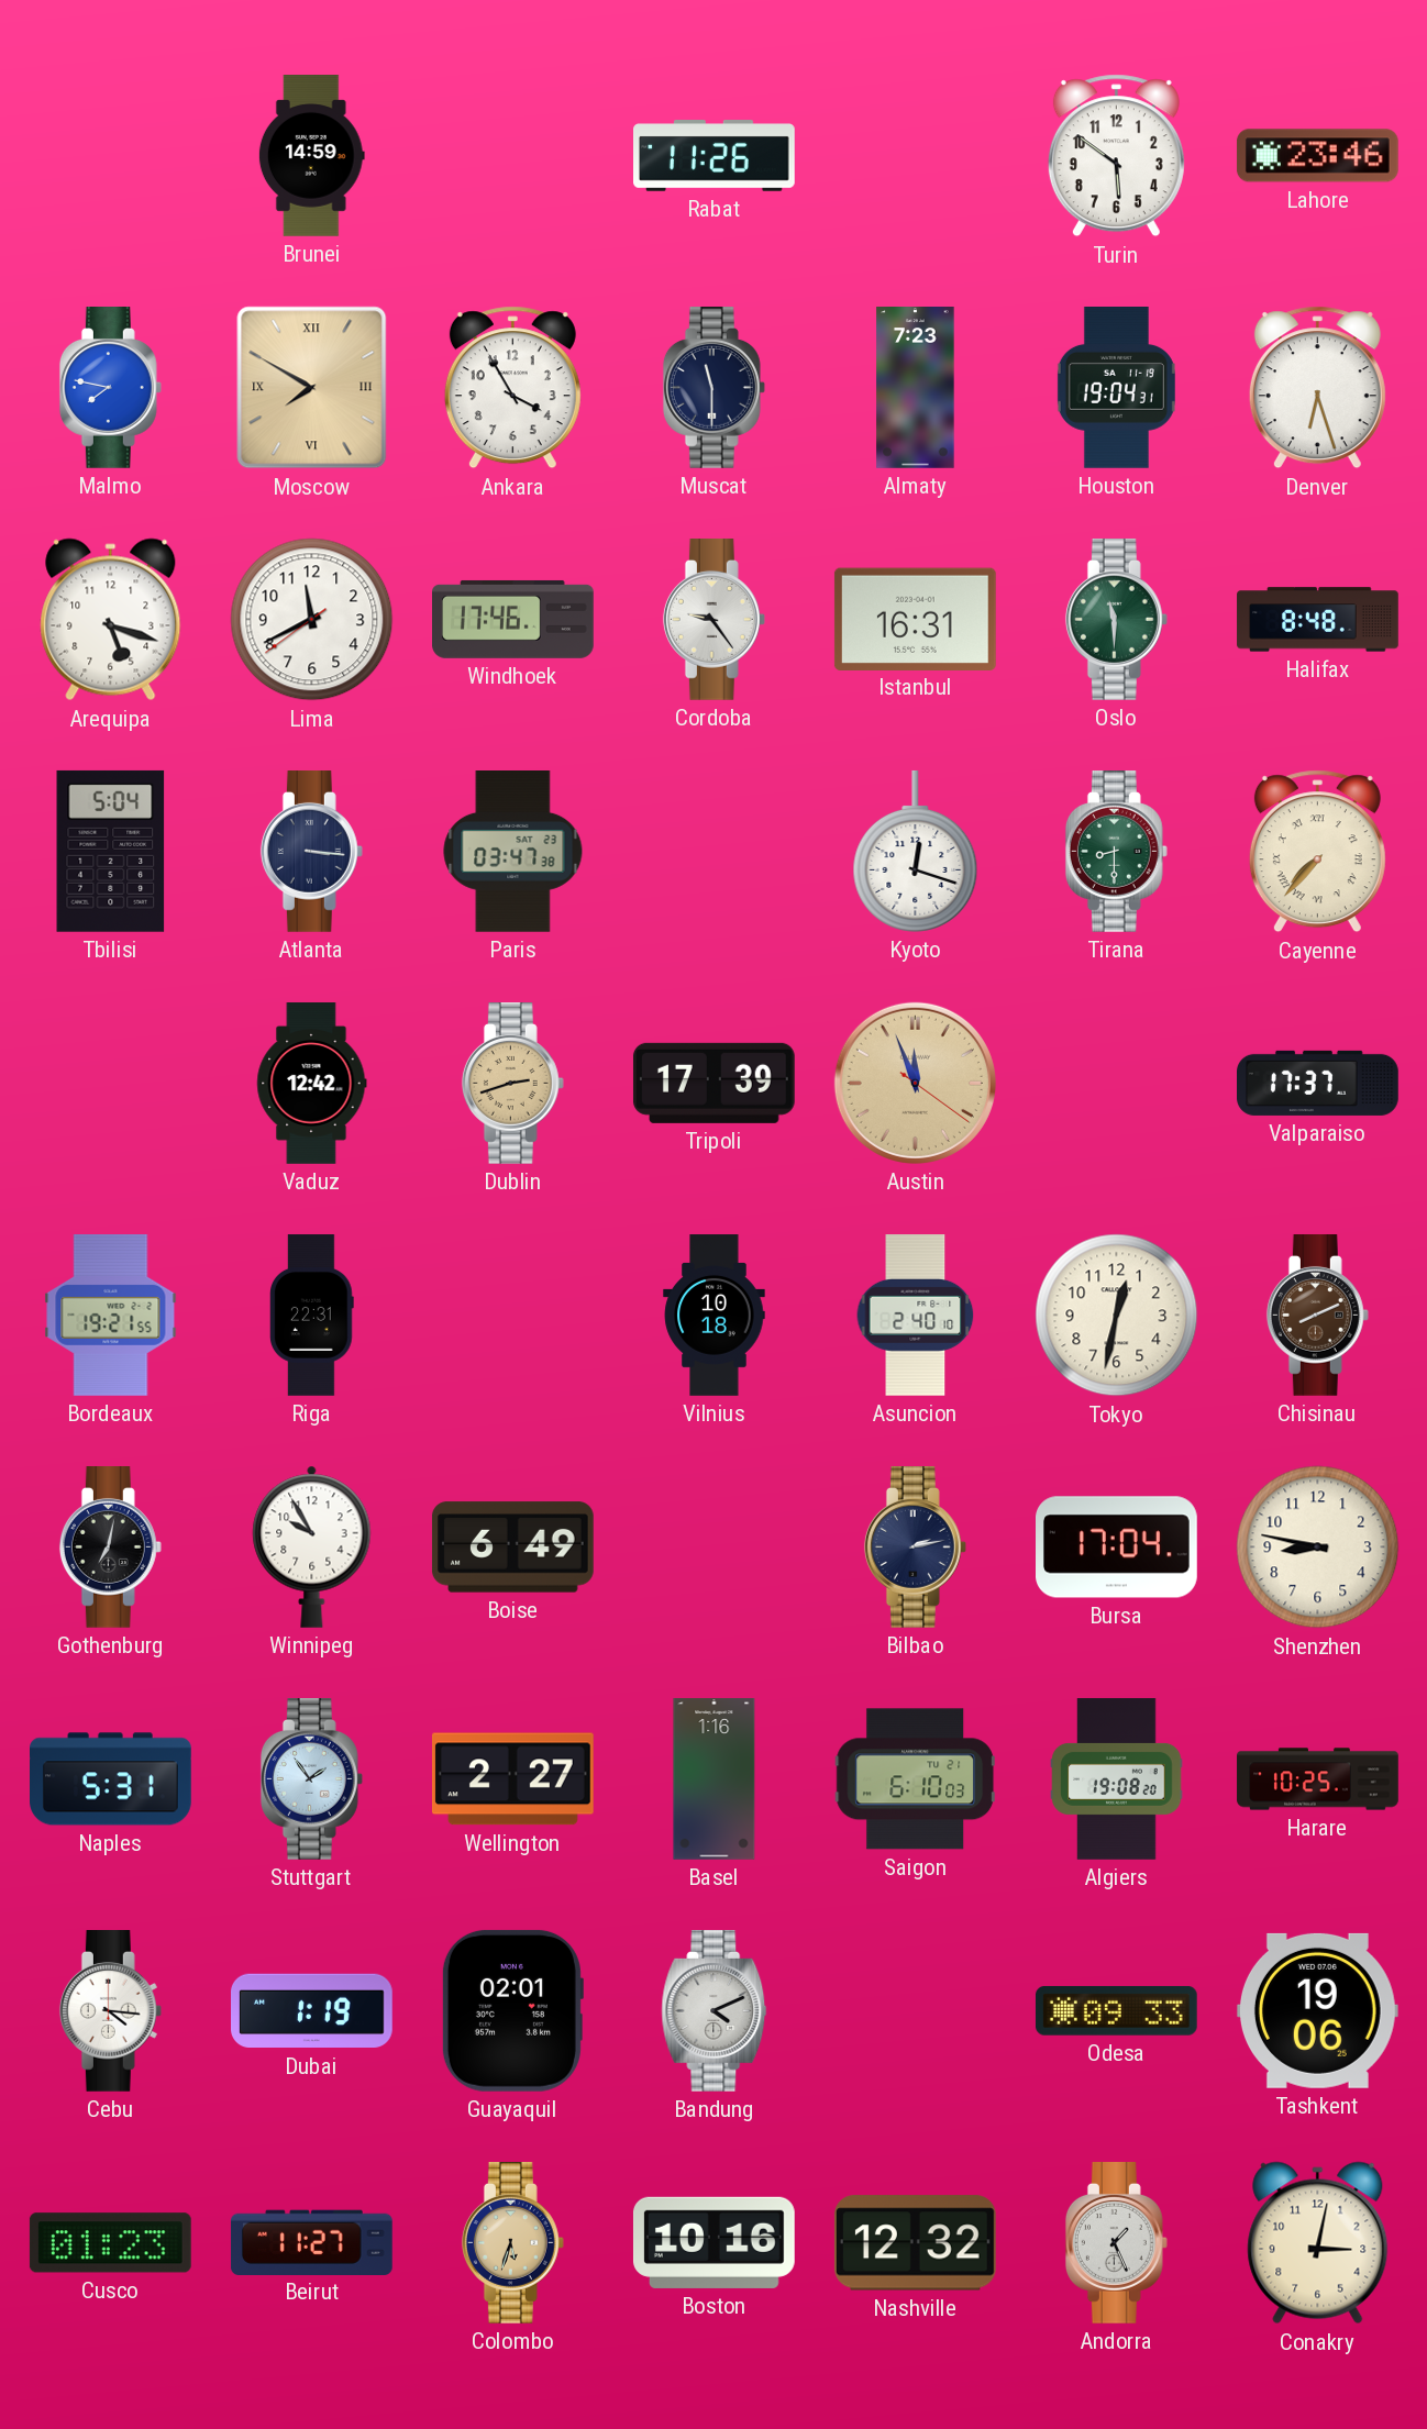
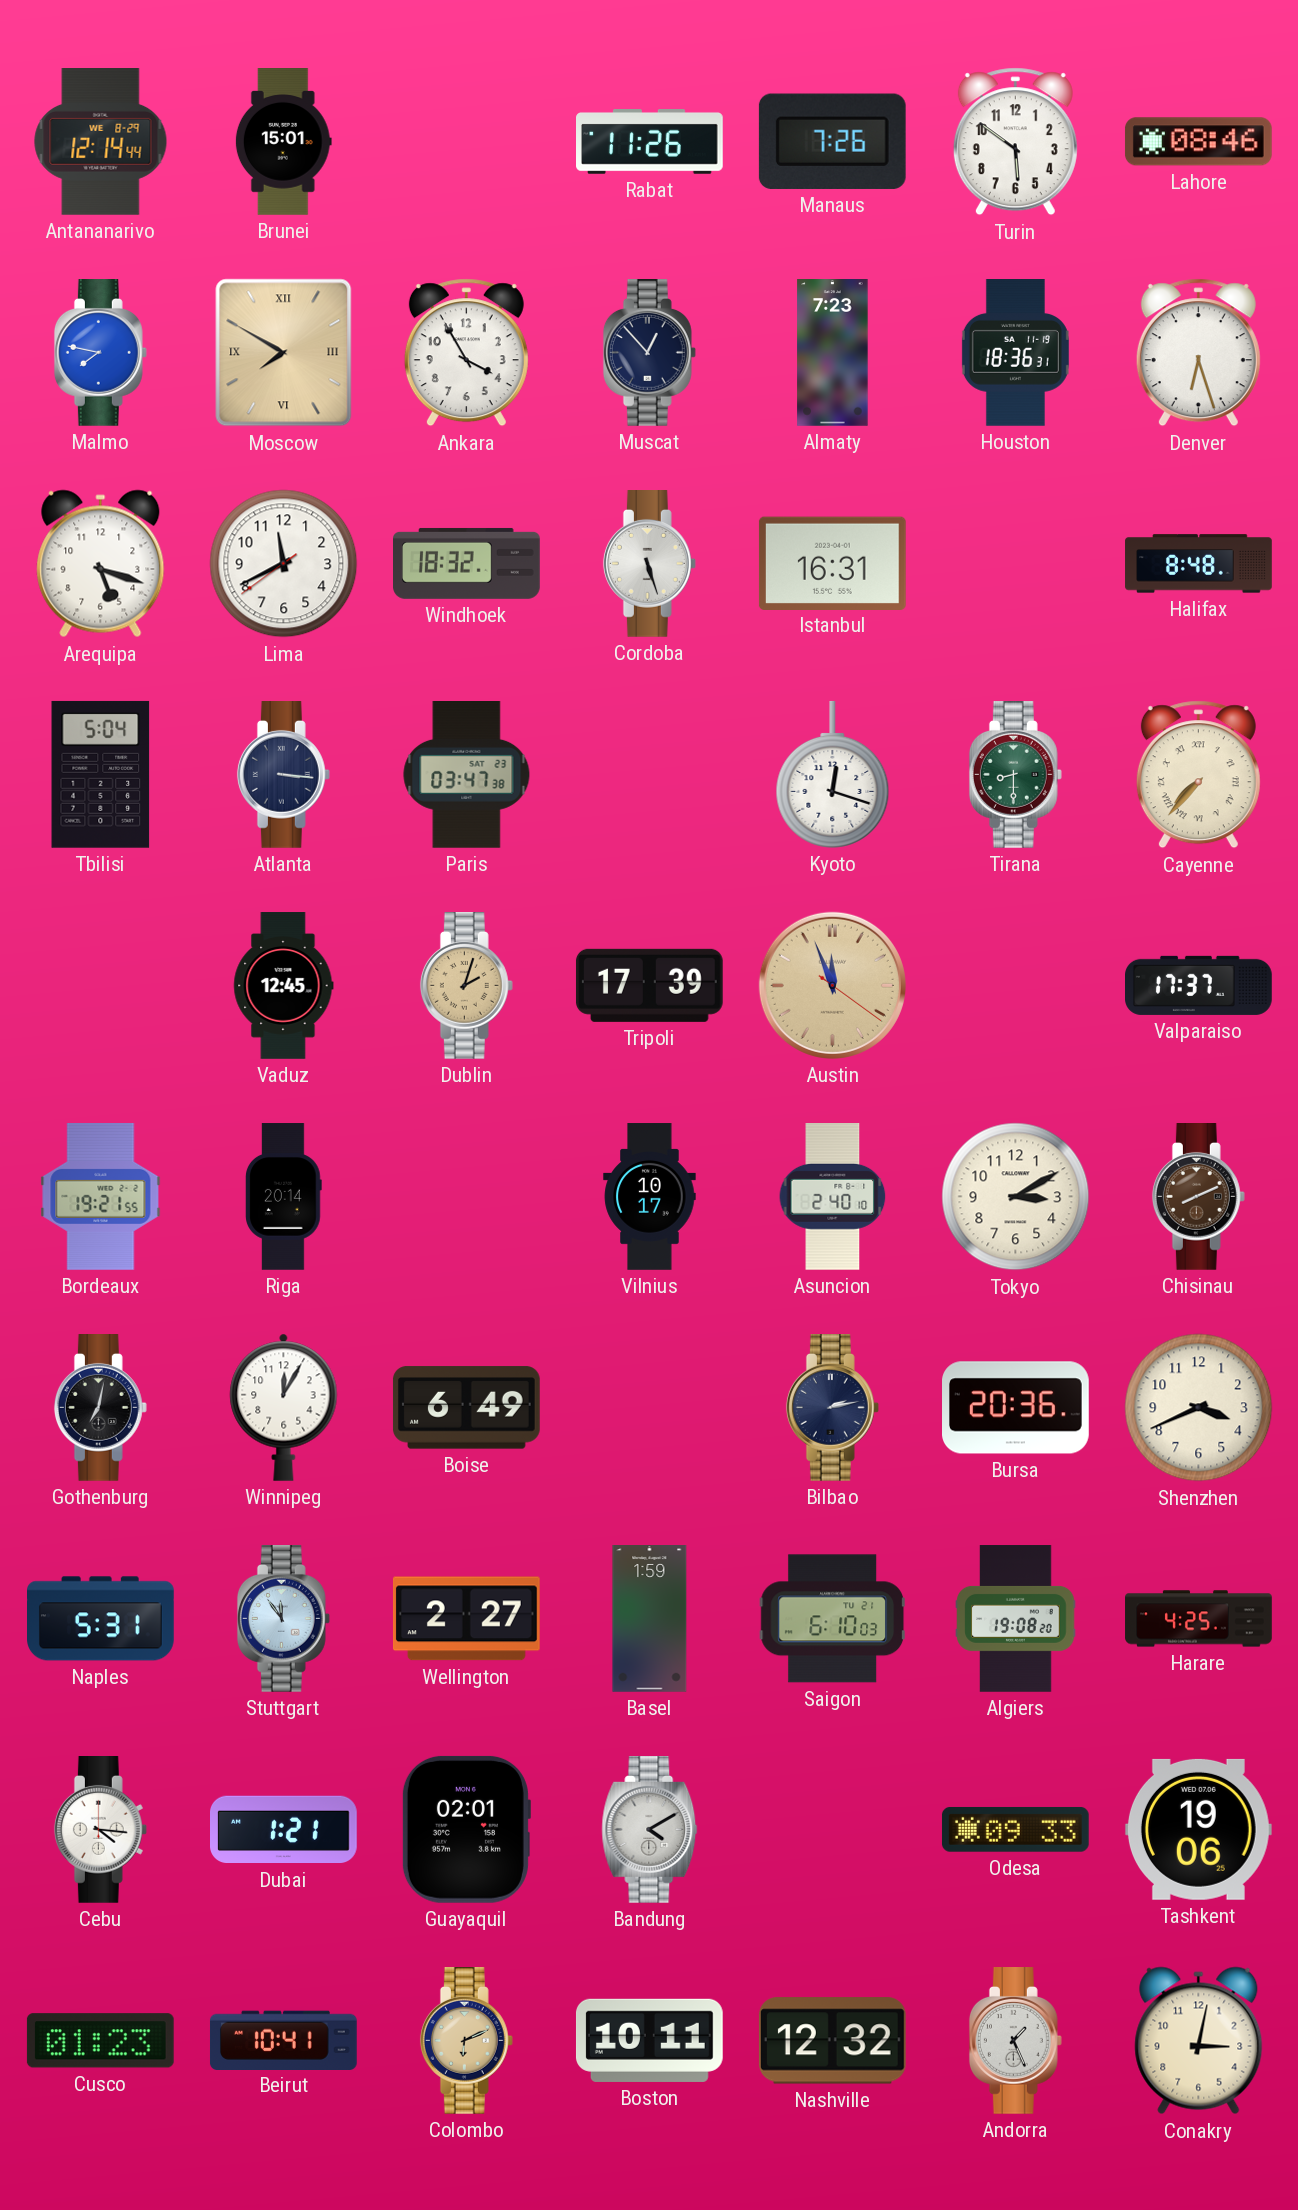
Antananarivo: none -> 12:14 (101, 142)
Brunei: 14:59 -> 15:01 (283, 142)
Manaus: none -> 7:26 (832, 141)
Lahore: 23:46 -> 08:46 (1198, 142)
Muscat: 11:30 -> 12:53 (649, 353)
Houston: 19:04 -> 18:36 (1015, 353)
Windhoek: 17:46 -> 18:32 (467, 563)
Cordoba: 9:24 -> 5:27 (649, 564)
Oslo: 11:30 -> none (1116, 620)
Vaduz: 12:42 -> 12:45 (284, 986)
Dublin: 2:42 -> 2:03 (466, 986)
Riga: 22:31 -> 20:14 (284, 1197)
Vilnius: 10:18 -> 10:17 (650, 1197)
Tokyo: 12:32 -> 3:10 (1016, 1197)
Winnipeg: 9:55 -> 12:05 (284, 1407)
Bursa: 17:04 -> 20:36 (1016, 1408)
Shenzhen: 8:47 -> 3:41 (1199, 1408)
Stuttgart: 1:54 -> 11:54 (283, 1619)
Basel: 1:16 -> 1:59 (650, 1619)
Harare: 10:25 -> 4:25 (1199, 1619)
Dubai: 1:19 -> 1:21 (284, 1830)
Bandung: 4:11 -> 4:10 (650, 1830)
Beirut: 11:27 -> 10:41 (283, 2040)
Colombo: 5:33 -> 6:11 (466, 2041)
Boston: 10:16 -> 10:11 (649, 2040)
